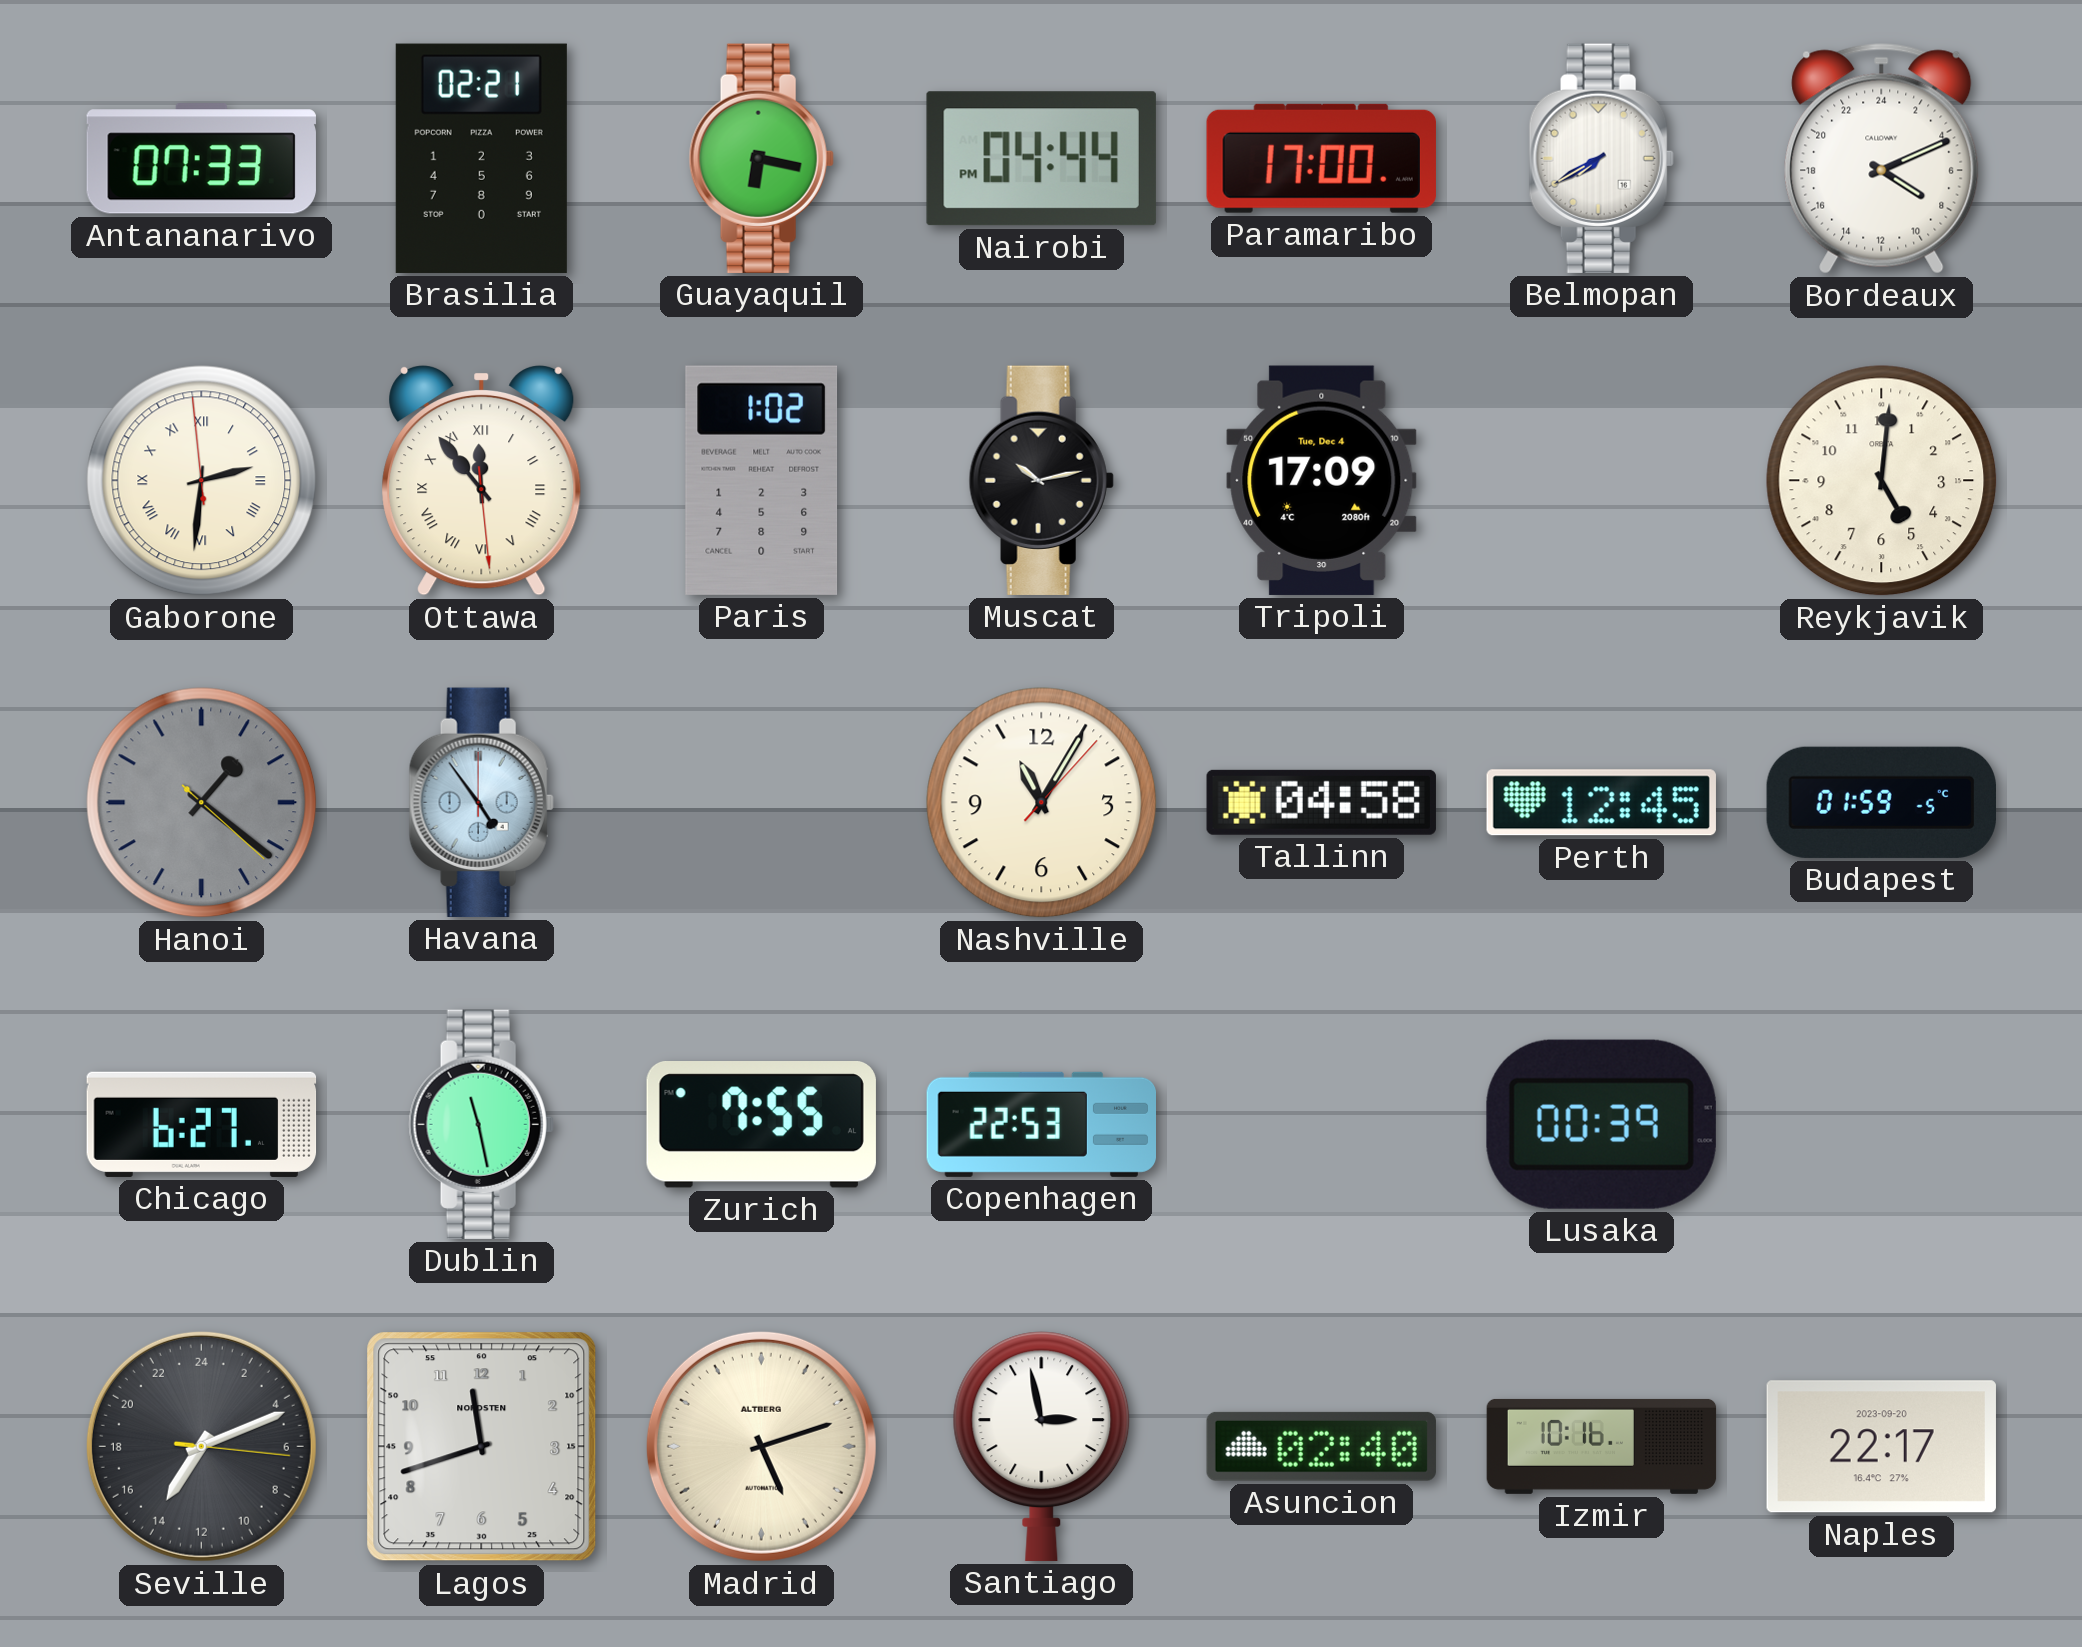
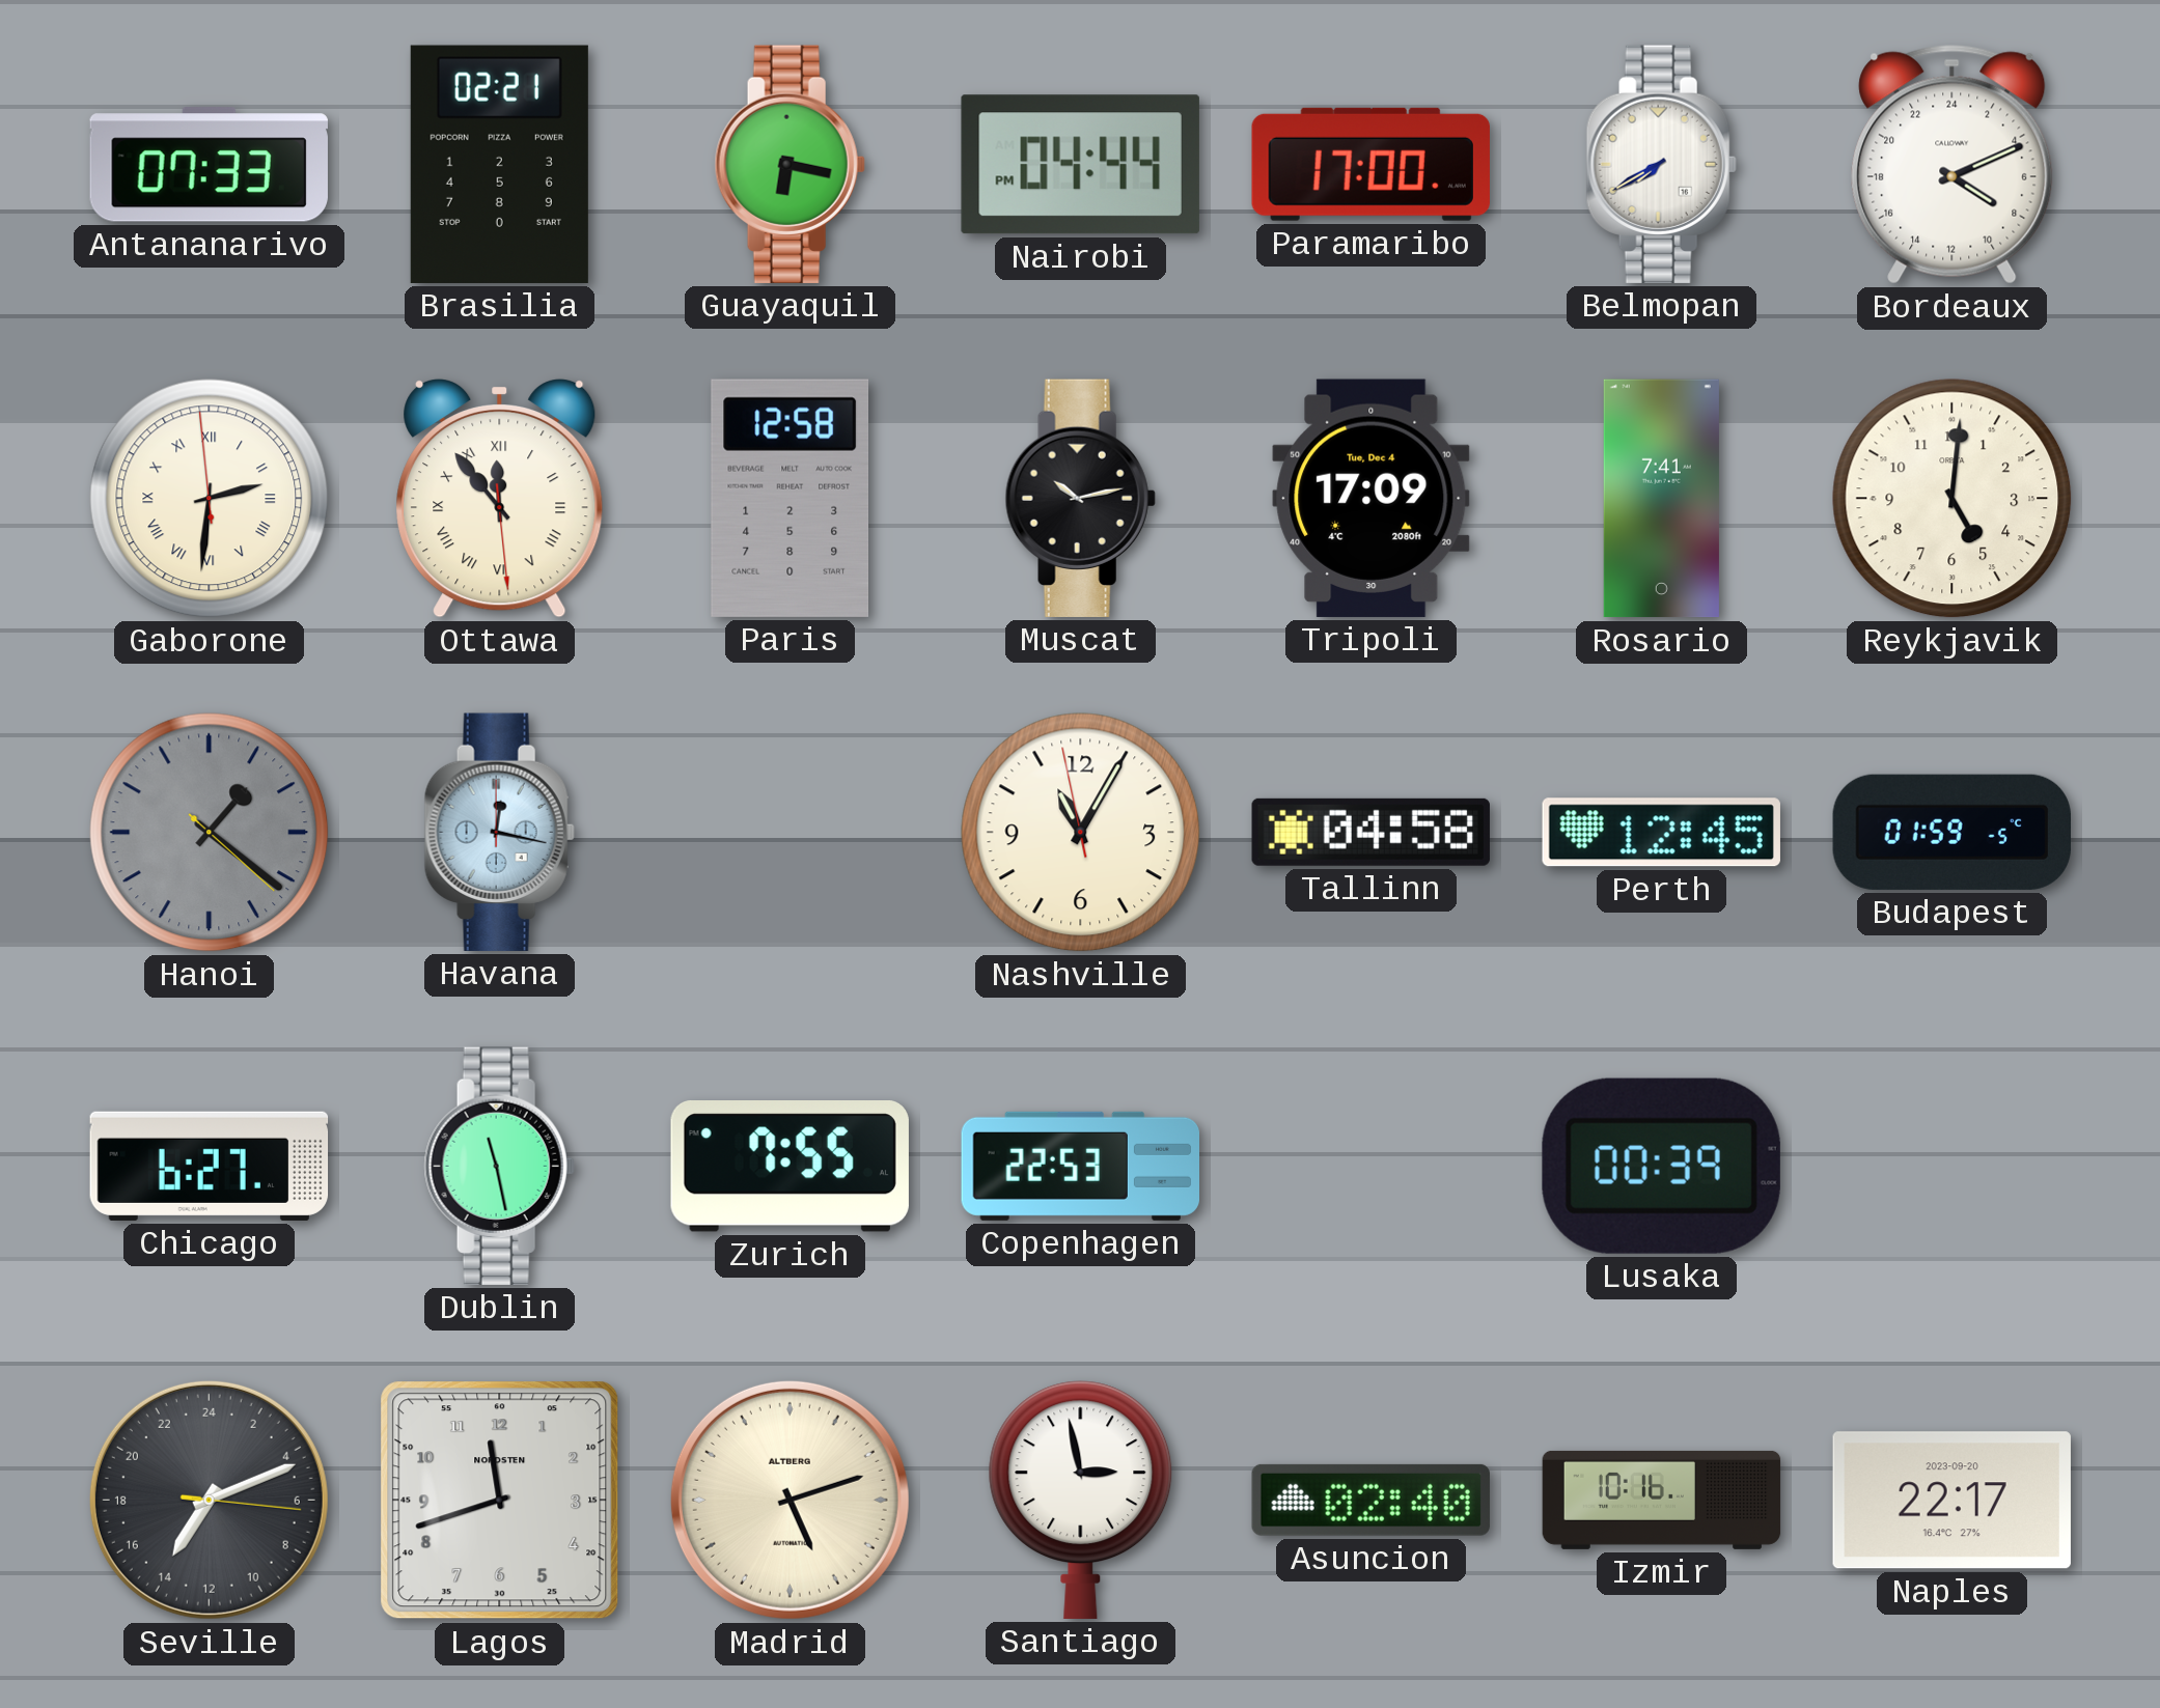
Paris: 1:02 -> 12:58 (791, 498)
Rosario: none -> 7:41 (1661, 499)
Havana: 4:54 -> 12:17 (499, 832)
Nashville: 11:05 -> 11:04 (1081, 833)
